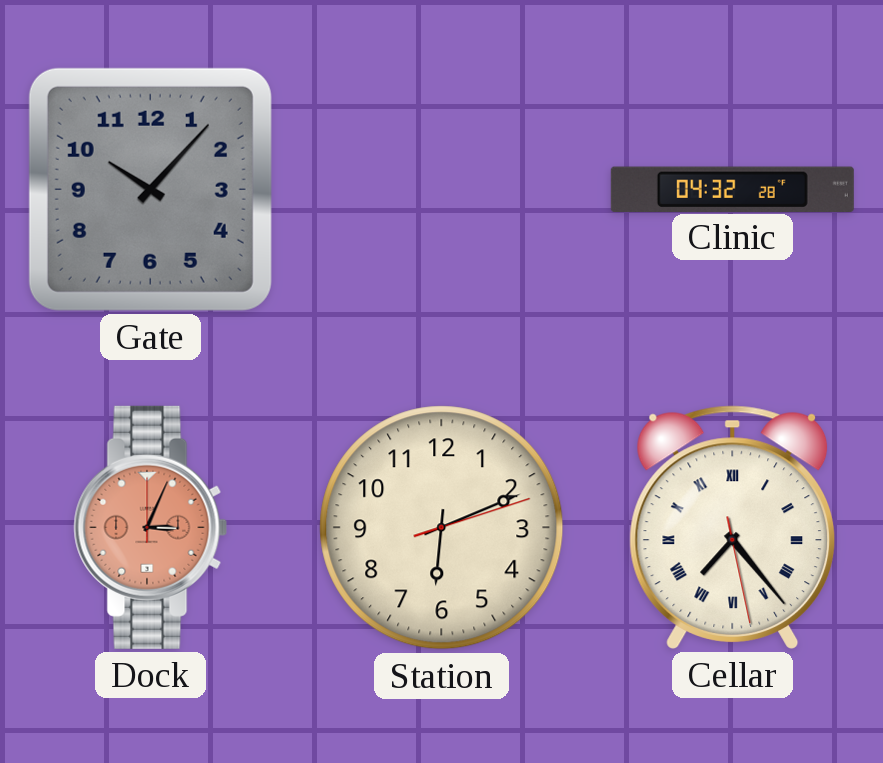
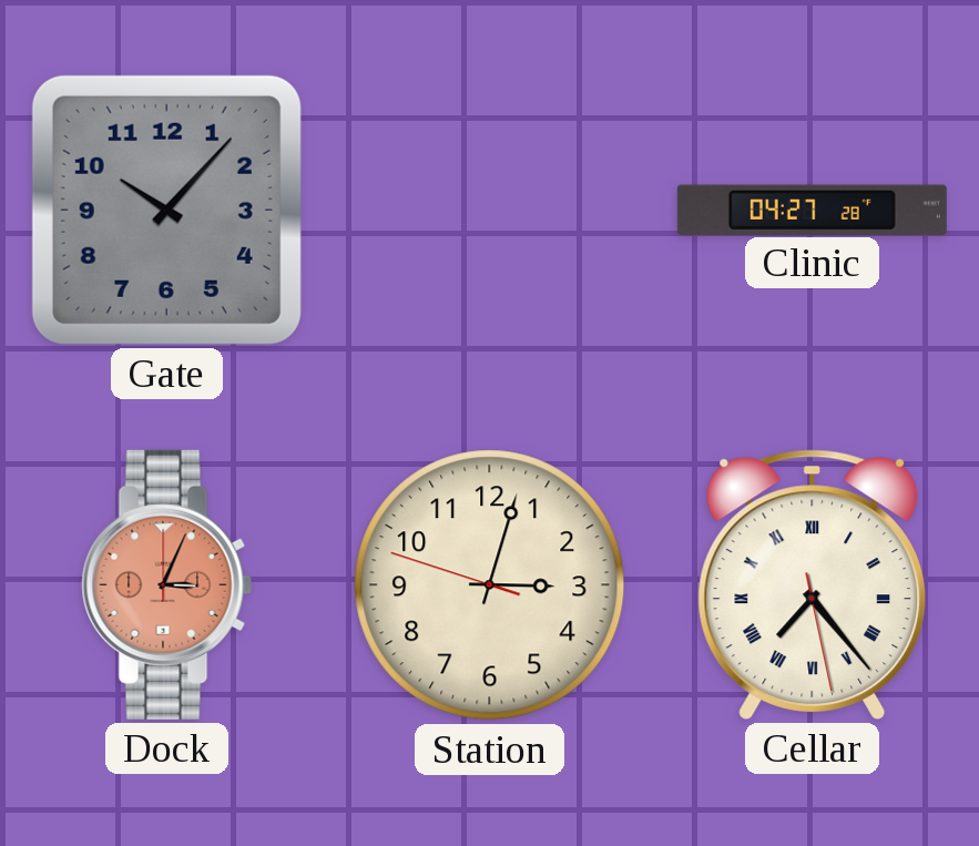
Clinic: 04:32 -> 04:27 (812, 210)
Station: 6:11 -> 3:02 (490, 585)
